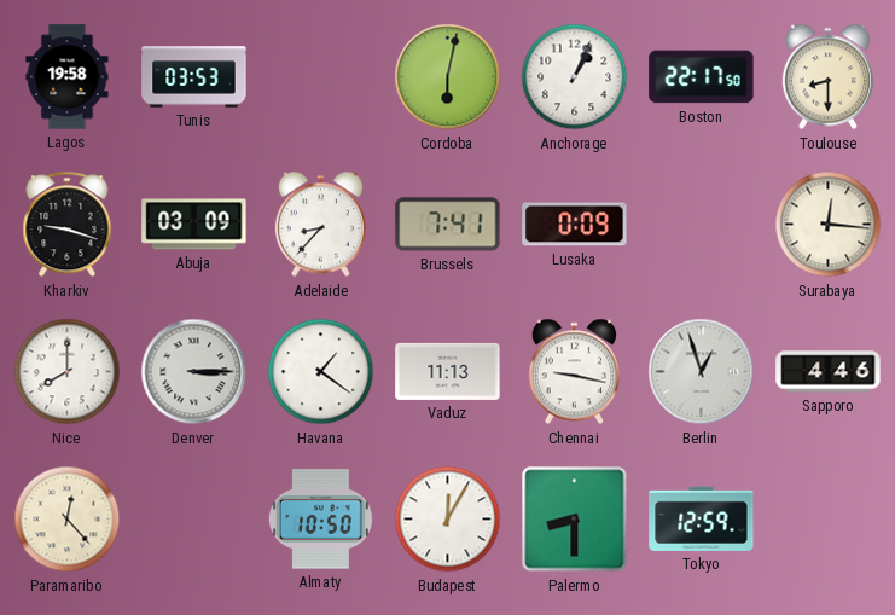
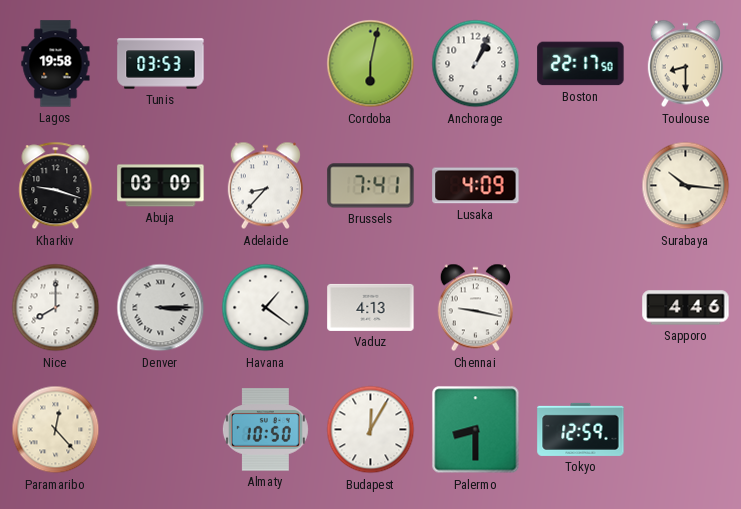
Lusaka: 0:09 -> 4:09 (476, 186)
Surabaya: 12:16 -> 10:16 (686, 186)
Vaduz: 11:13 -> 4:13 (371, 307)
Berlin: 12:57 -> none (702, 372)
